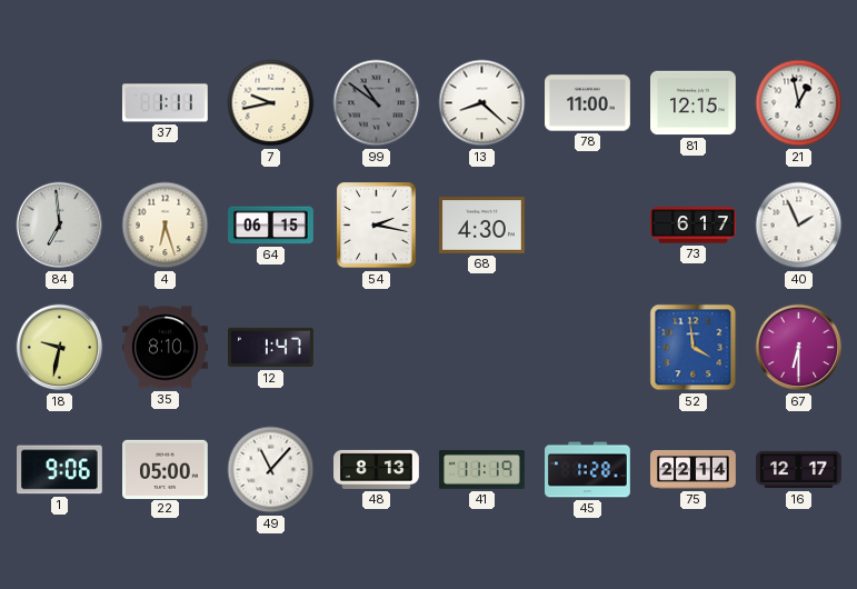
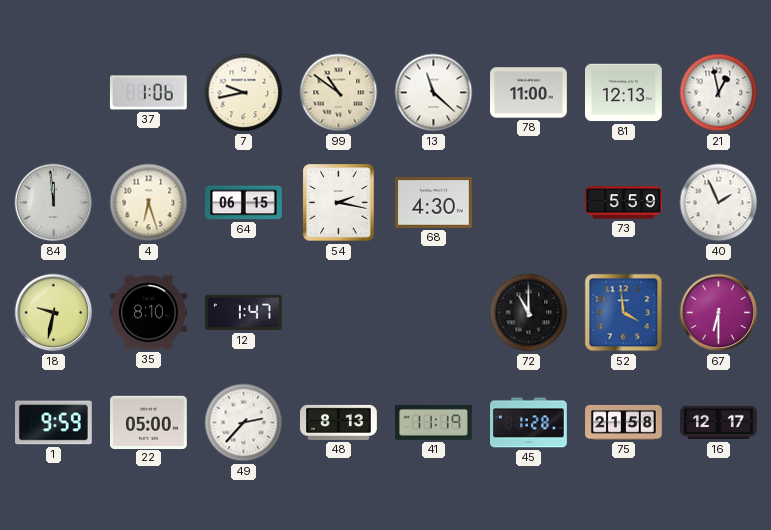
37: 1:11 -> 1:06 (148, 93)
99 dial: grey -> cream (339, 93)
13: 8:22 -> 11:22 (434, 93)
81: 12:15 -> 12:13 (624, 93)
84: 6:59 -> 11:59 (54, 203)
73: 6:17 -> 5:59 (624, 203)
72: none -> 11:00 (529, 313)
1: 9:06 -> 9:59 (54, 423)
49: 11:07 -> 2:37 (244, 423)
75: 22:14 -> 21:58 (624, 422)
